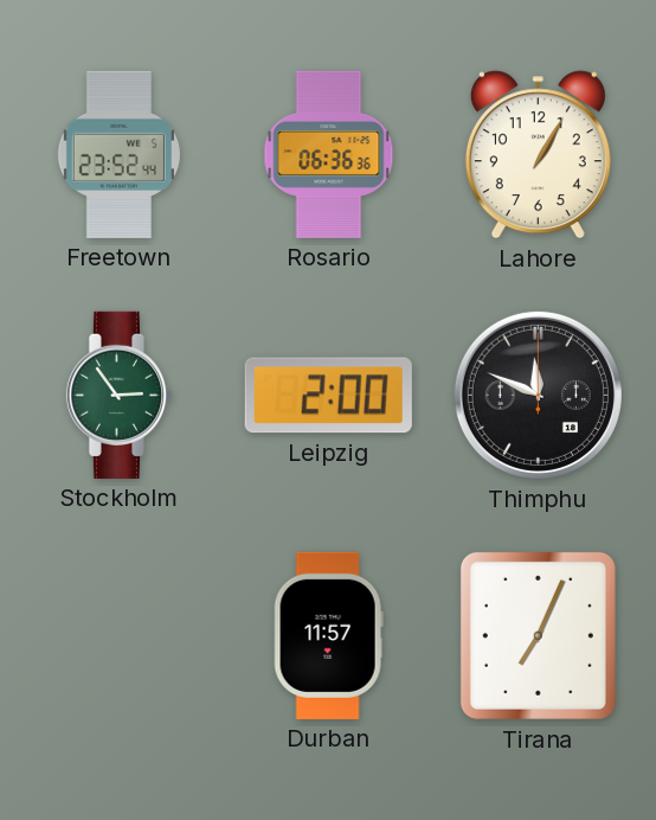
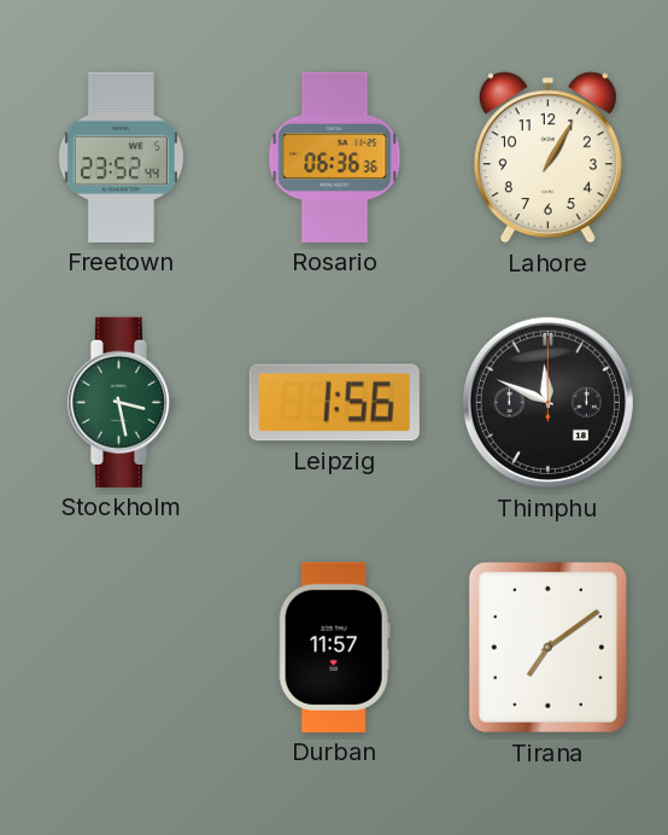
Stockholm: 2:54 -> 3:28 (121, 402)
Leipzig: 2:00 -> 1:56 (334, 403)
Tirana: 7:04 -> 7:09 (547, 647)
